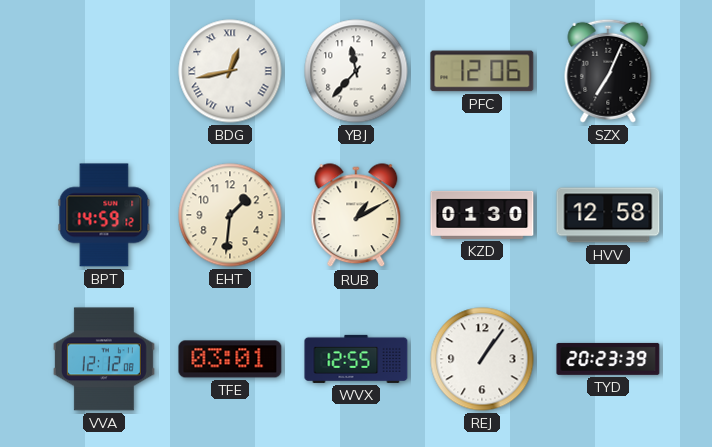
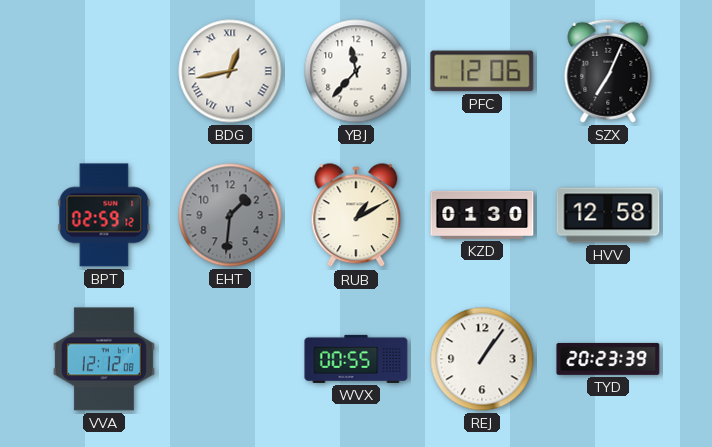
BPT: 14:59 -> 02:59 (104, 215)
EHT dial: cream -> grey (230, 215)
TFE: 03:01 -> none (230, 359)
WVX: 12:55 -> 00:55 (356, 359)
